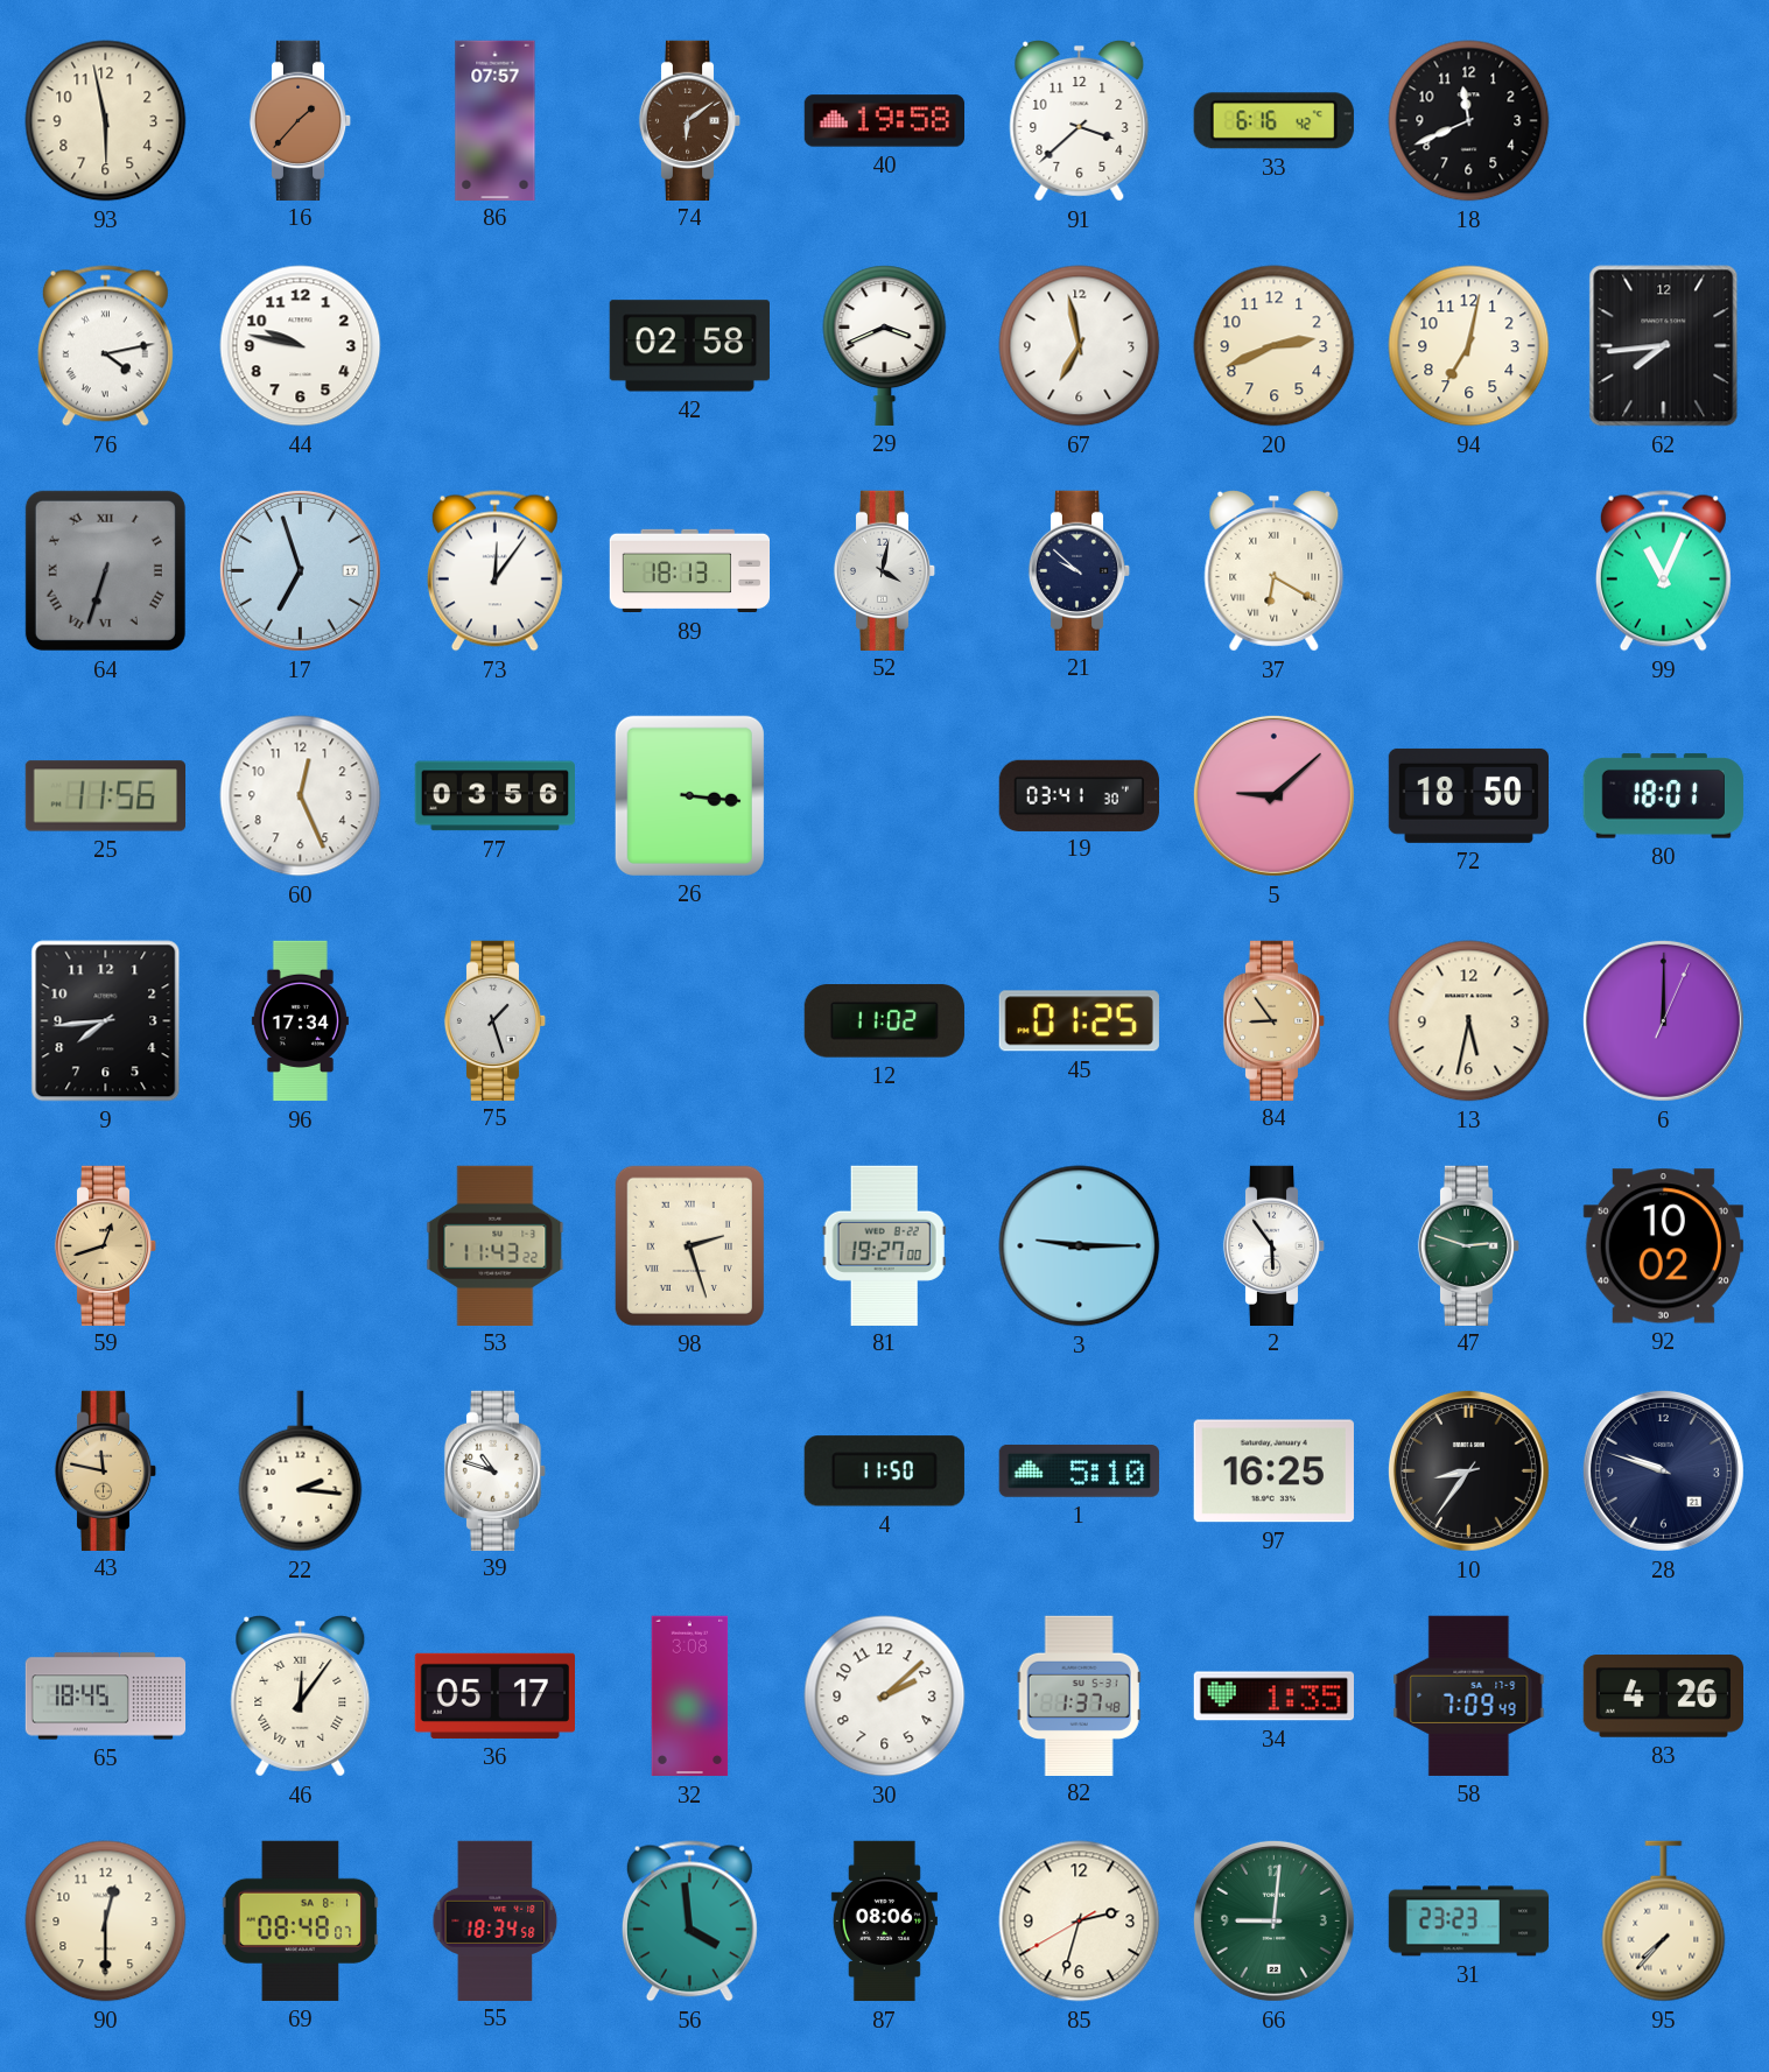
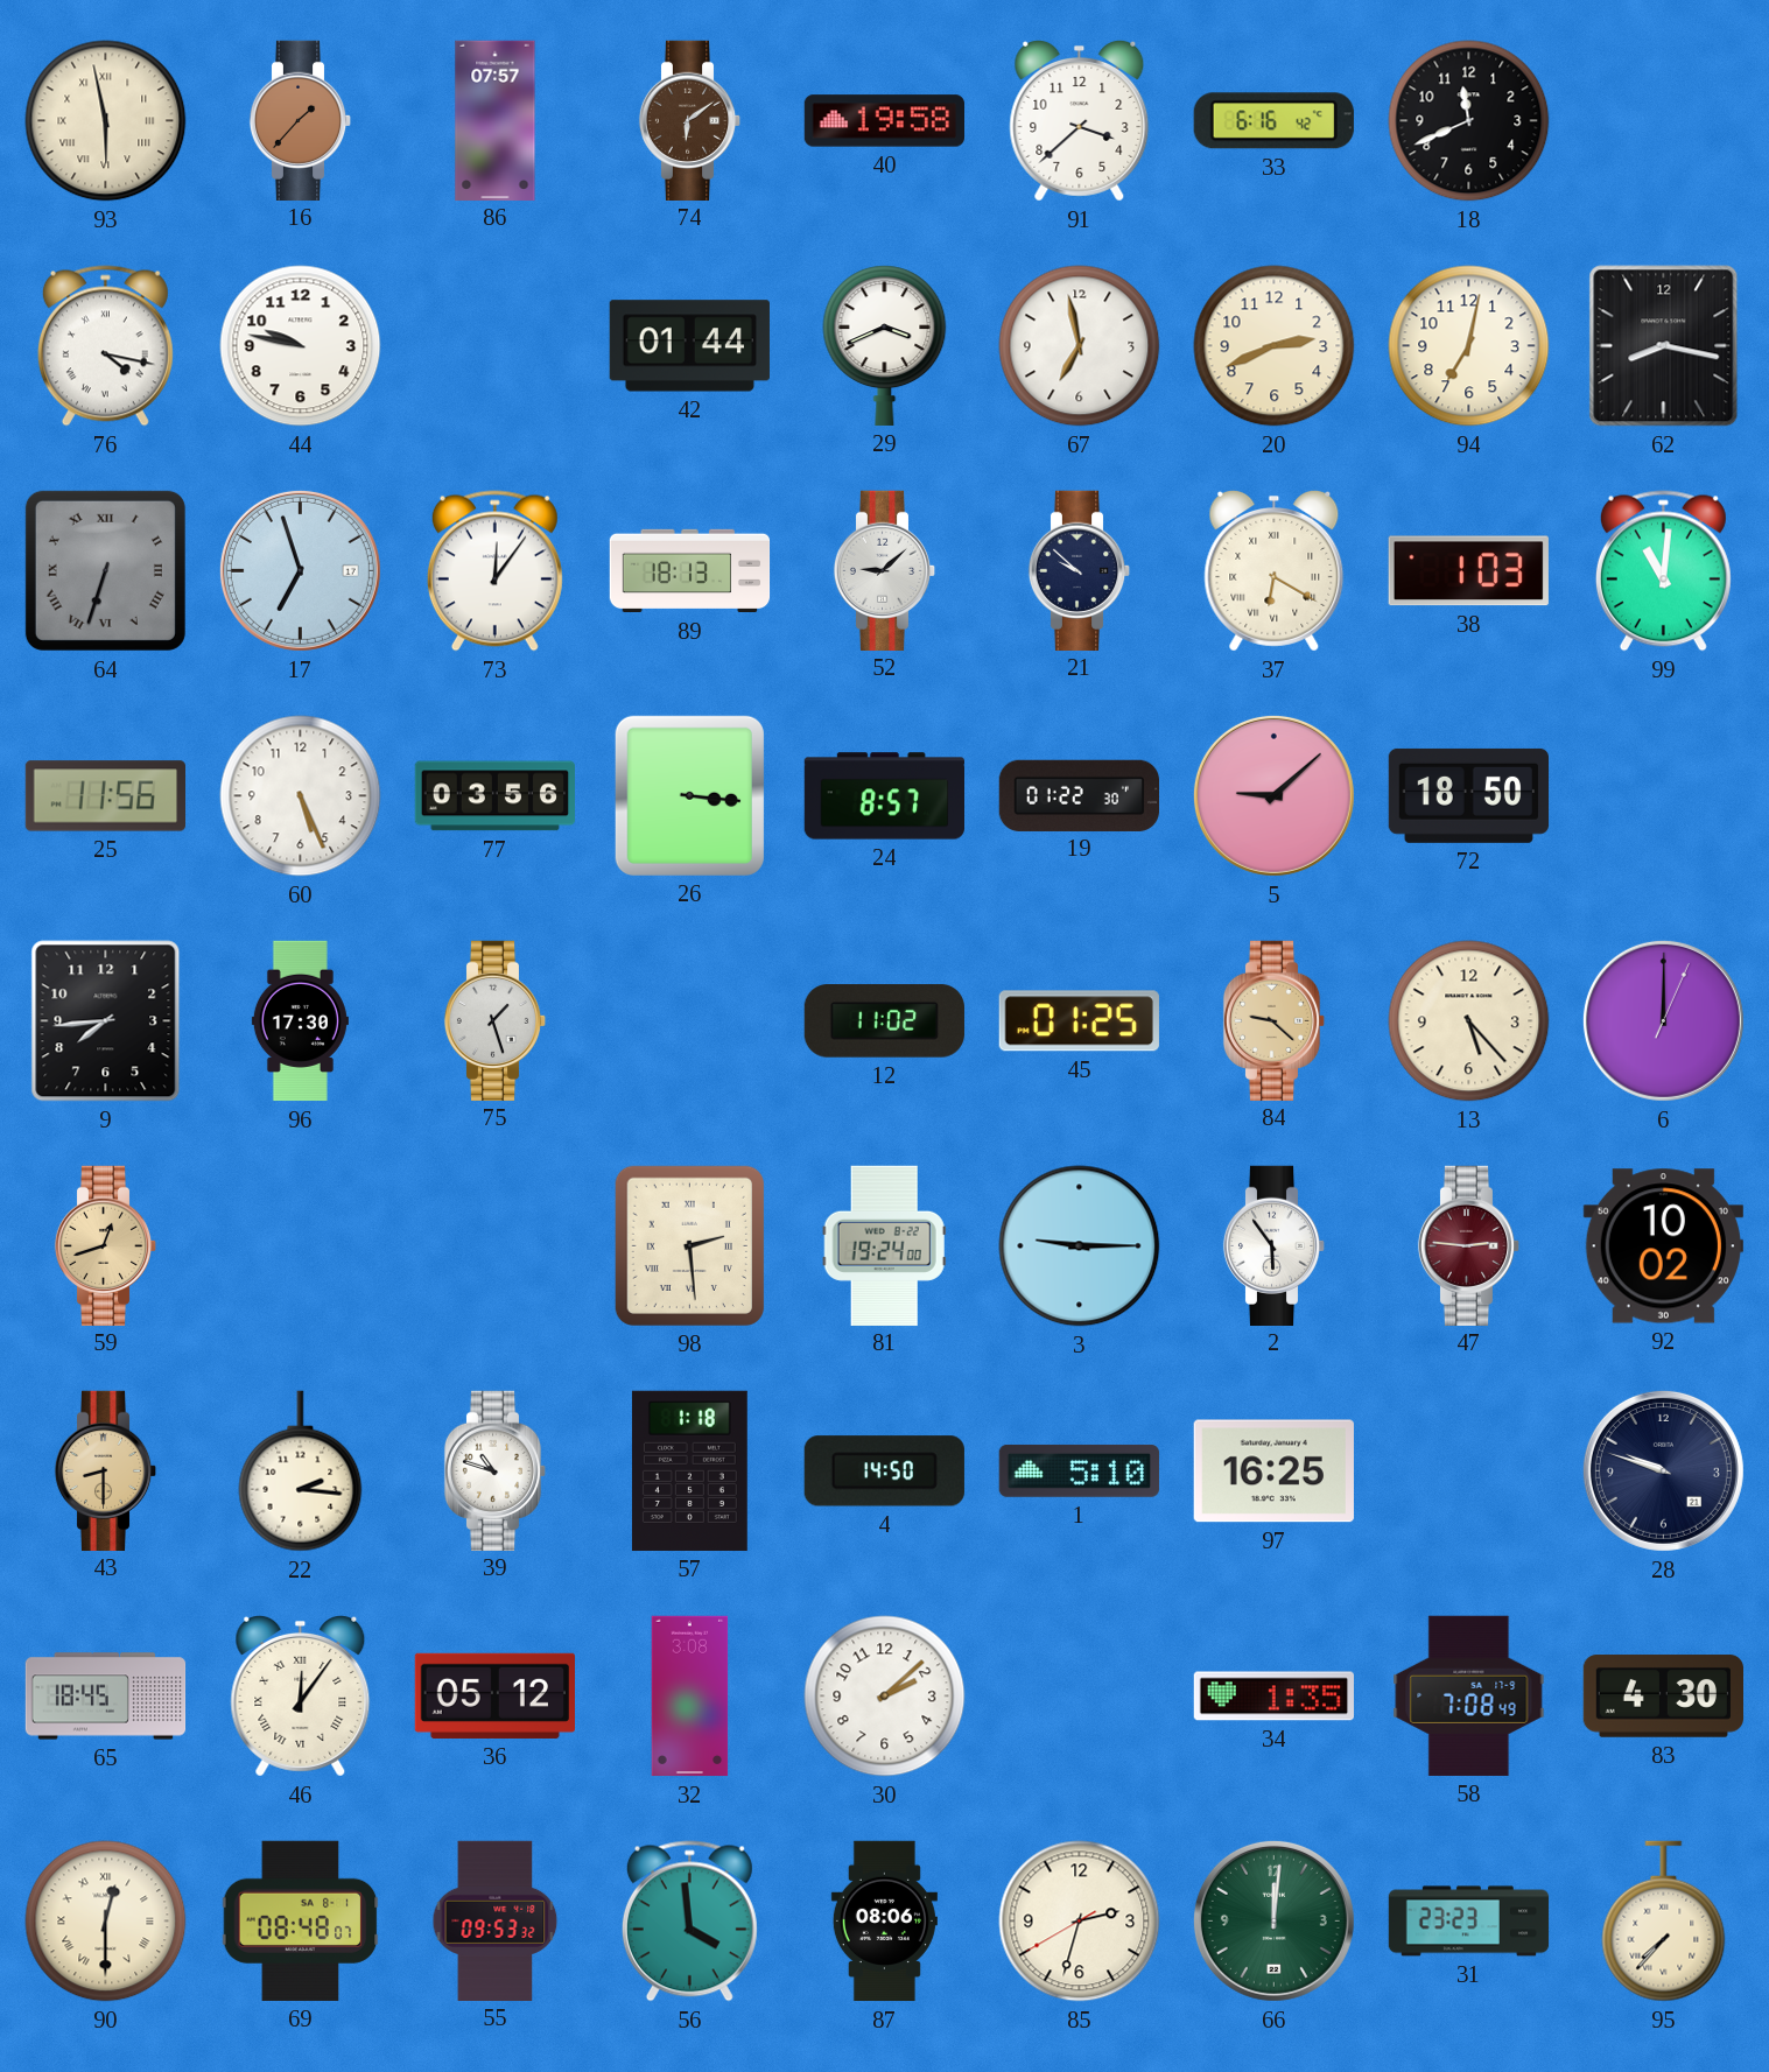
93 numerals: Arabic -> Roman (106, 121)
76: 4:13 -> 4:17 (105, 346)
42: 02:58 -> 01:44 (689, 346)
62: 7:44 -> 8:17 (1664, 346)
52: 4:02 -> 9:08 (885, 570)
38: none -> 1:03 (1468, 571)
99: 11:04 -> 11:01 (1663, 571)
60: 12:26 -> 5:26 (301, 796)
24: none -> 8:57 (884, 796)
19: 03:41 -> 01:22 (1079, 795)
80: 18:01 -> none (1663, 796)
96: 17:34 -> 17:30 (300, 1021)
84: 8:54 -> 9:22 (1275, 1020)
13: 5:32 -> 5:23 (1469, 1021)
53: 11:43 -> none (496, 1245)
98: 2:27 -> 2:29 (689, 1245)
81: 19:27 -> 19:24 (884, 1245)
47: 2:48 -> 2:46 (1469, 1245)
47 dial: green -> burgundy (1469, 1245)
43: 11:47 -> 8:30 (106, 1470)
57: none -> 1:18 (689, 1470)
4: 11:50 -> 14:50 (884, 1472)
10: 8:36 -> none (1468, 1470)
36: 05:17 -> 05:12 (494, 1695)
82: 1:37 -> none (1079, 1695)
58: 7:09 -> 7:08 (1469, 1695)
83: 4:26 -> 4:30 (1663, 1697)
90 numerals: Arabic -> Roman (106, 1922)
55: 18:34 -> 09:53 (496, 1920)
66: 9:01 -> 12:01 (1273, 1920)
